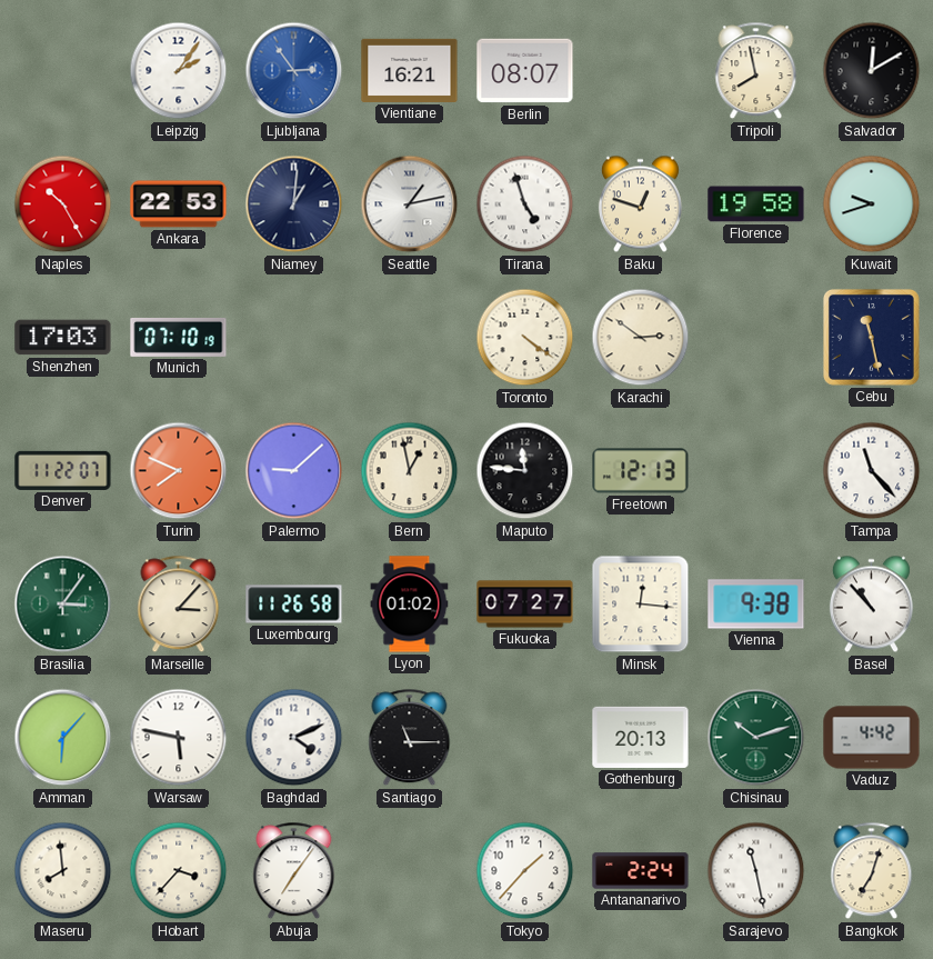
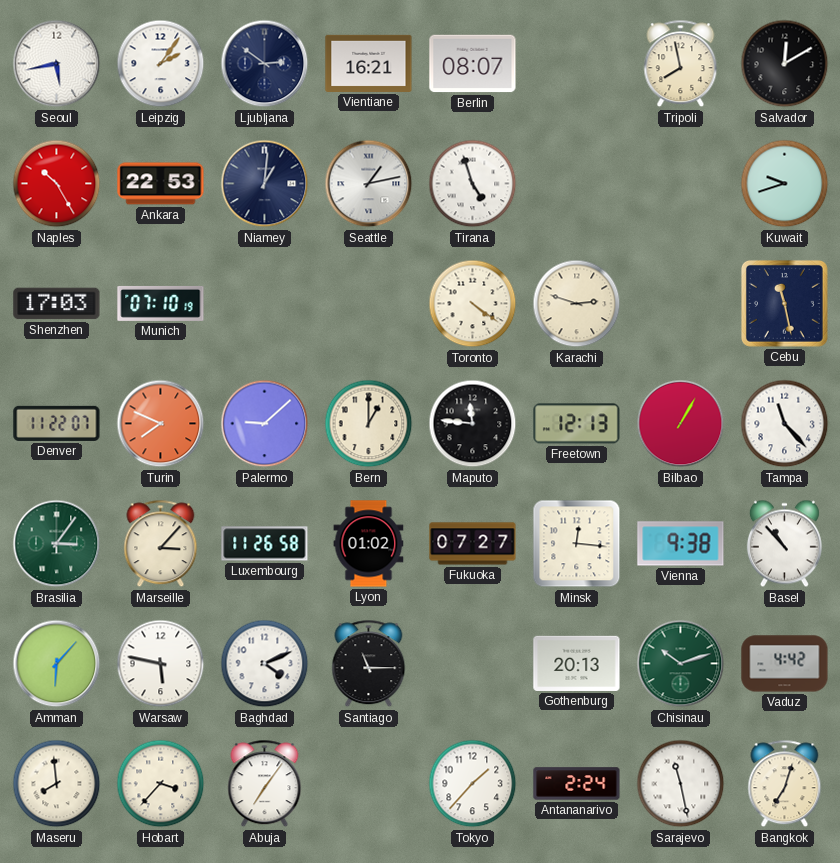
Seoul: none -> 5:43 (57, 64)
Ljubljana: 2:54 -> 2:51 (265, 64)
Ljubljana dial: blue -> navy (265, 64)
Baku: 12:48 -> none (640, 204)
Florence: 19:58 -> none (756, 204)
Karachi: 2:51 -> 2:48 (577, 304)
Bern: 12:58 -> 1:00 (369, 424)
Bilbao: none -> 1:05 (681, 424)
